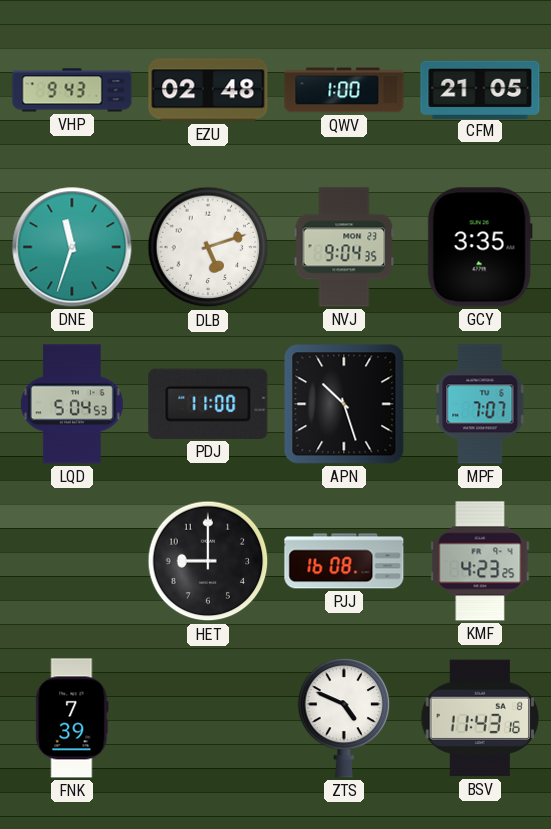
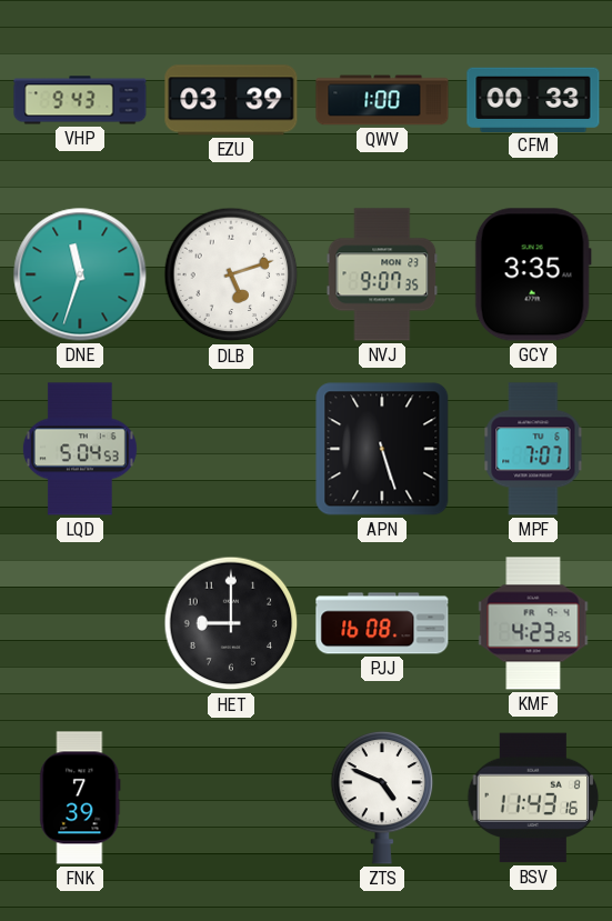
EZU: 02:48 -> 03:39 (231, 100)
CFM: 21:05 -> 00:33 (533, 99)
NVJ: 9:04 -> 9:07 (382, 274)
PDJ: 11:00 -> none (208, 404)
APN: 10:27 -> 5:27 (382, 449)
